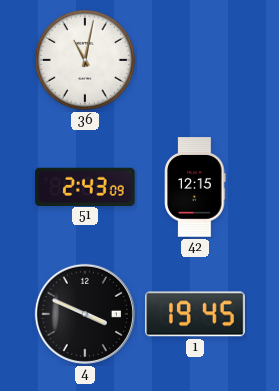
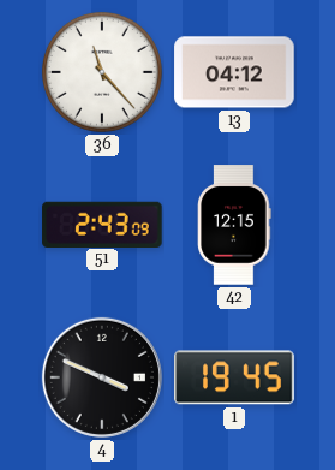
36: 11:02 -> 11:23 (102, 72)
13: none -> 04:12 (234, 72)
